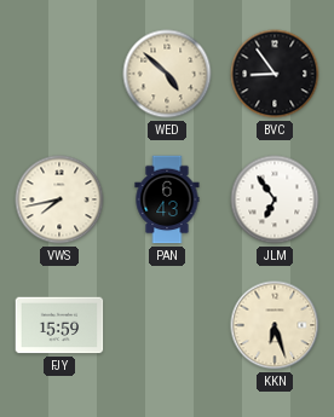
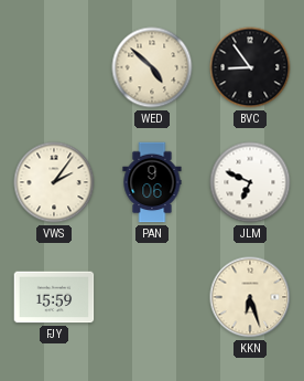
VWS: 7:43 -> 2:06 (54, 182)
PAN: 6:43 -> 9:06 (152, 182)
JLM: 6:54 -> 6:49 (250, 182)
